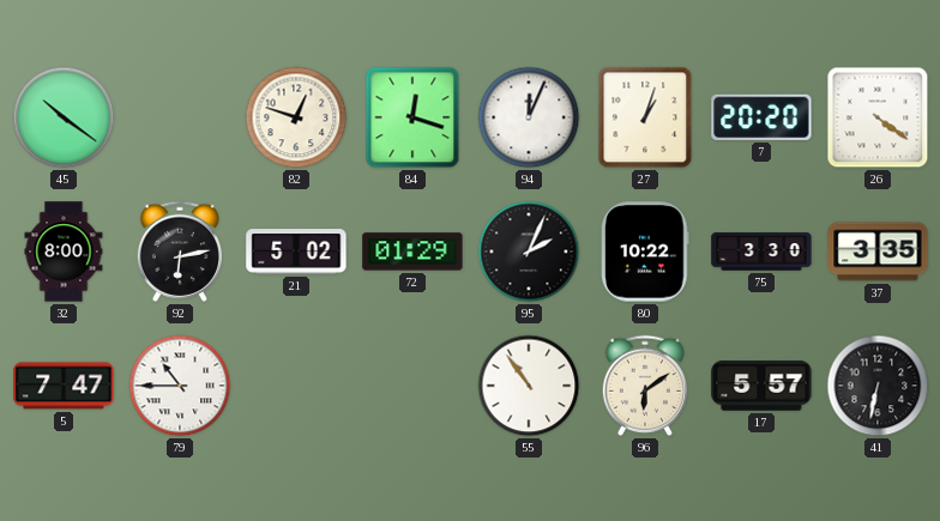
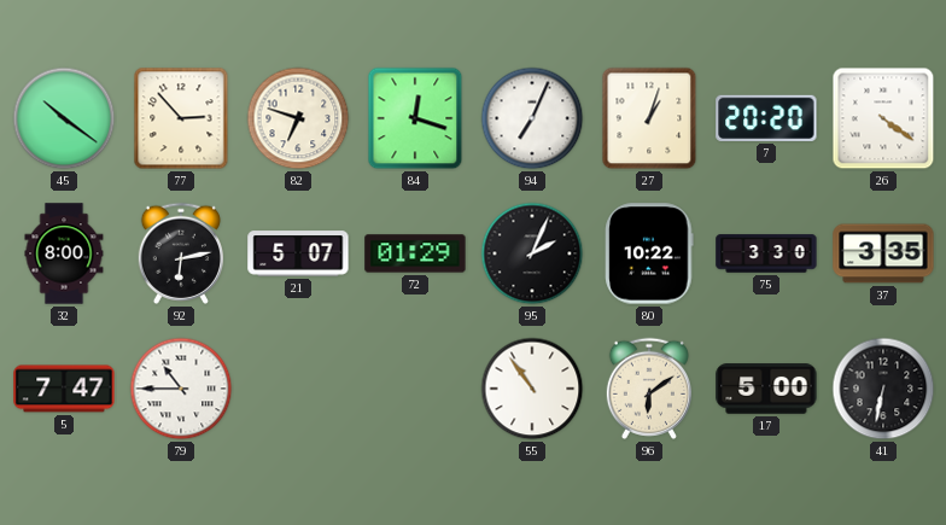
77: none -> 2:53 (181, 118)
82: 12:48 -> 6:48 (298, 118)
94: 12:04 -> 7:04 (532, 118)
21: 5:02 -> 5:07 (298, 253)
17: 5:57 -> 5:00 (766, 389)
